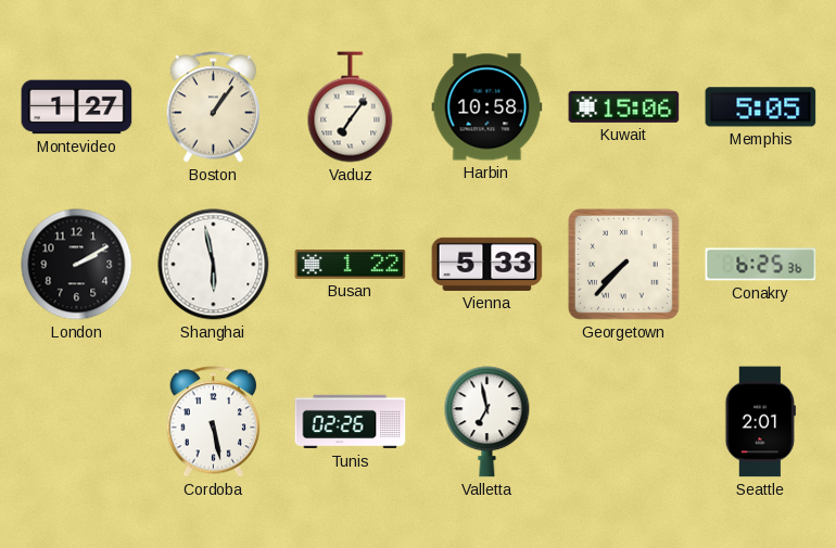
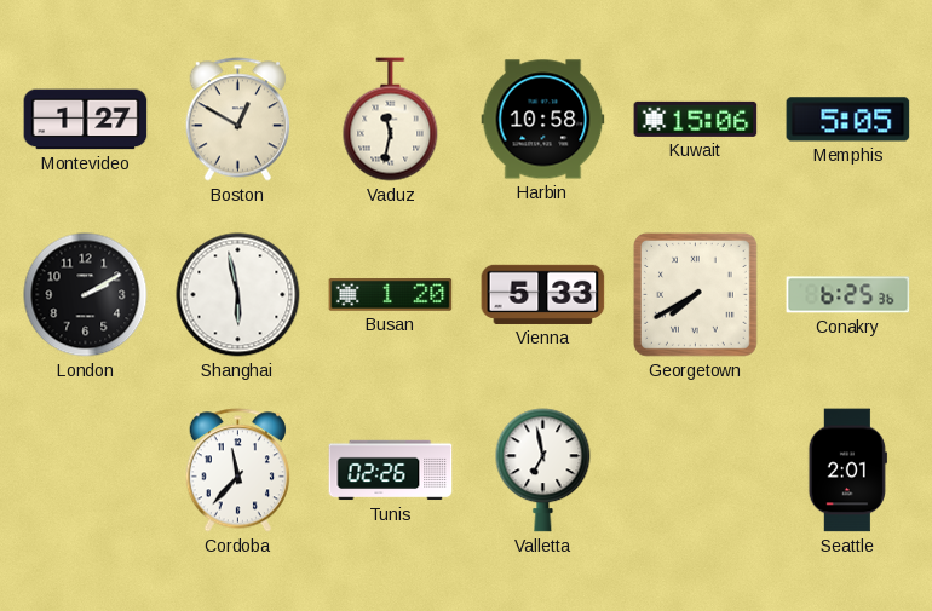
Boston: 1:06 -> 12:50 (237, 120)
Vaduz: 7:06 -> 11:32 (391, 120)
Busan: 1:22 -> 1:20 (391, 295)
Georgetown: 7:37 -> 7:40 (695, 294)
Cordoba: 5:28 -> 11:37 (237, 471)
